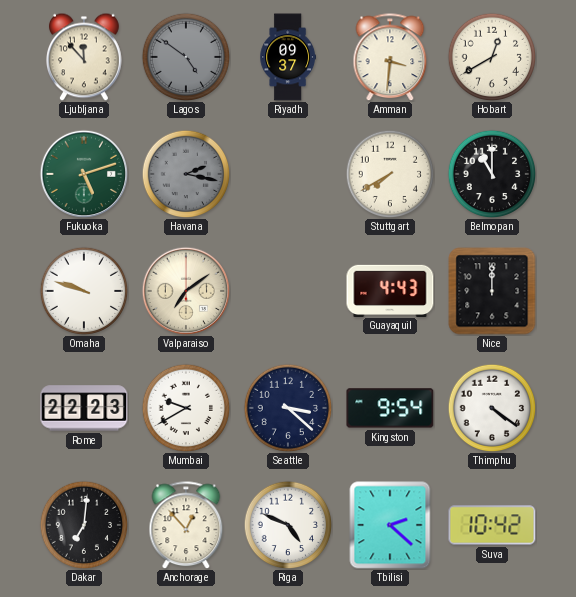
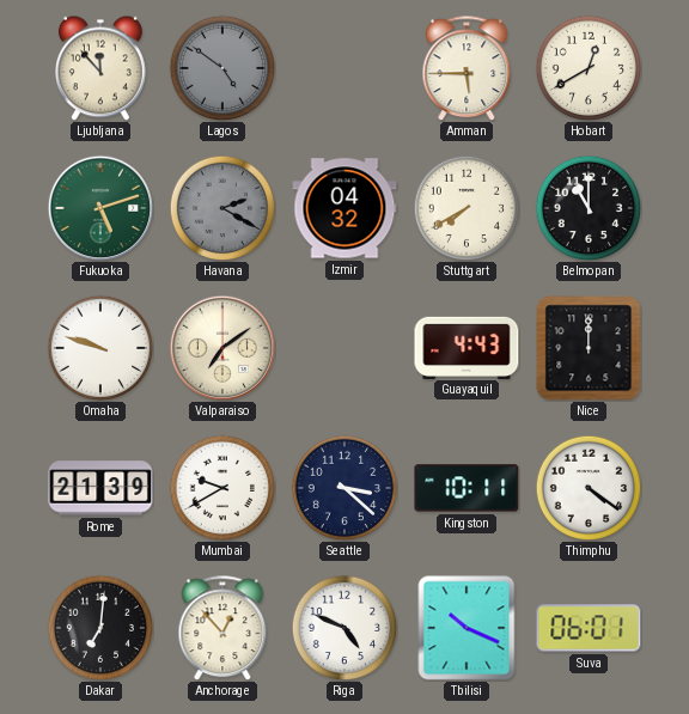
Riyadh: 09:37 -> none (287, 57)
Amman: 3:31 -> 5:45 (467, 68)
Havana: 2:17 -> 2:20 (222, 208)
Izmir: none -> 04:32 (344, 208)
Rome: 22:23 -> 21:39 (100, 488)
Kingston: 9:54 -> 10:11 (467, 488)
Tbilisi: 2:22 -> 10:19 (467, 628)
Suva: 10:42 -> 06:01 (589, 628)
